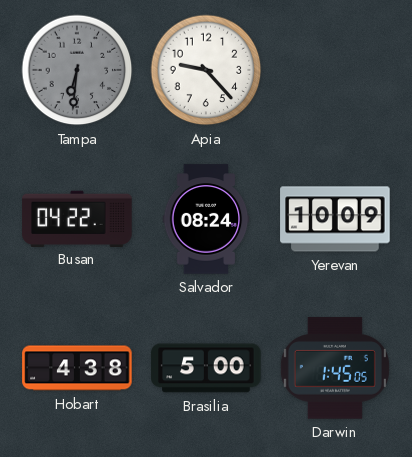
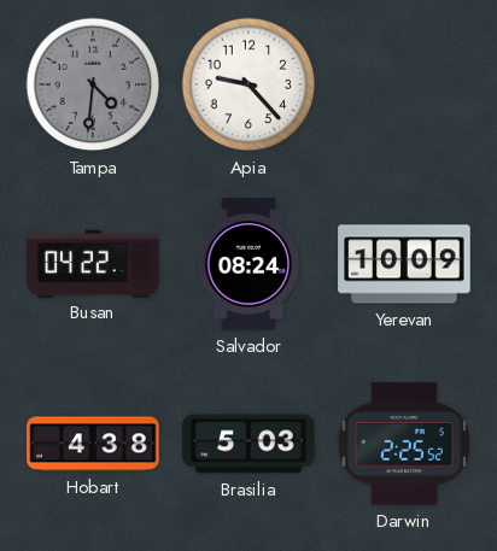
Tampa: 6:31 -> 4:31 (93, 84)
Brasilia: 5:00 -> 5:03 (248, 444)
Darwin: 1:45 -> 2:25 (404, 444)
